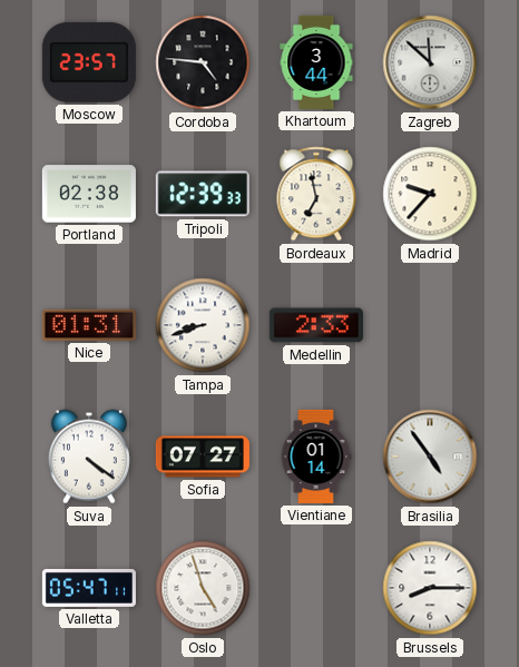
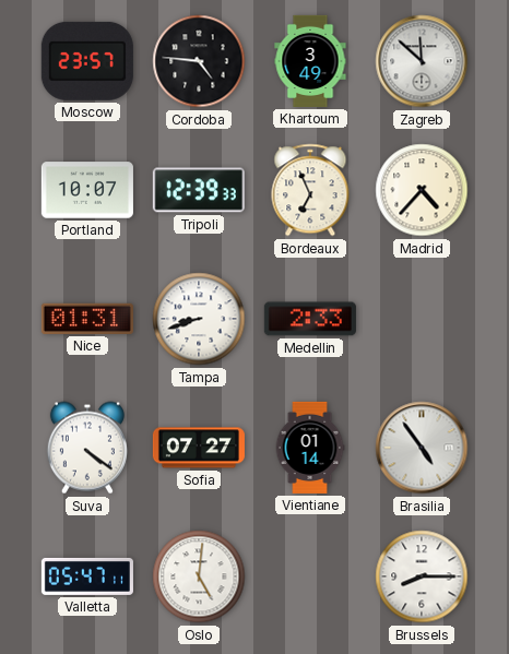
Khartoum: 3:44 -> 3:49 (310, 61)
Portland: 02:38 -> 10:07 (87, 190)
Bordeaux: 6:58 -> 6:56 (310, 190)
Madrid: 9:37 -> 4:37 (422, 190)
Oslo: 4:57 -> 5:01 (199, 576)
